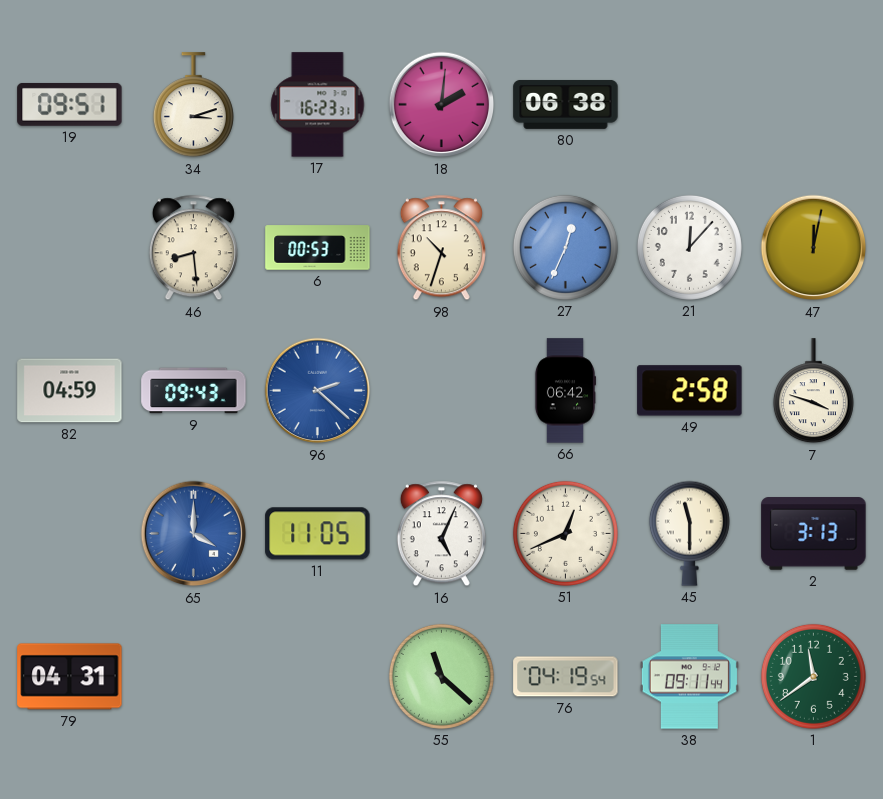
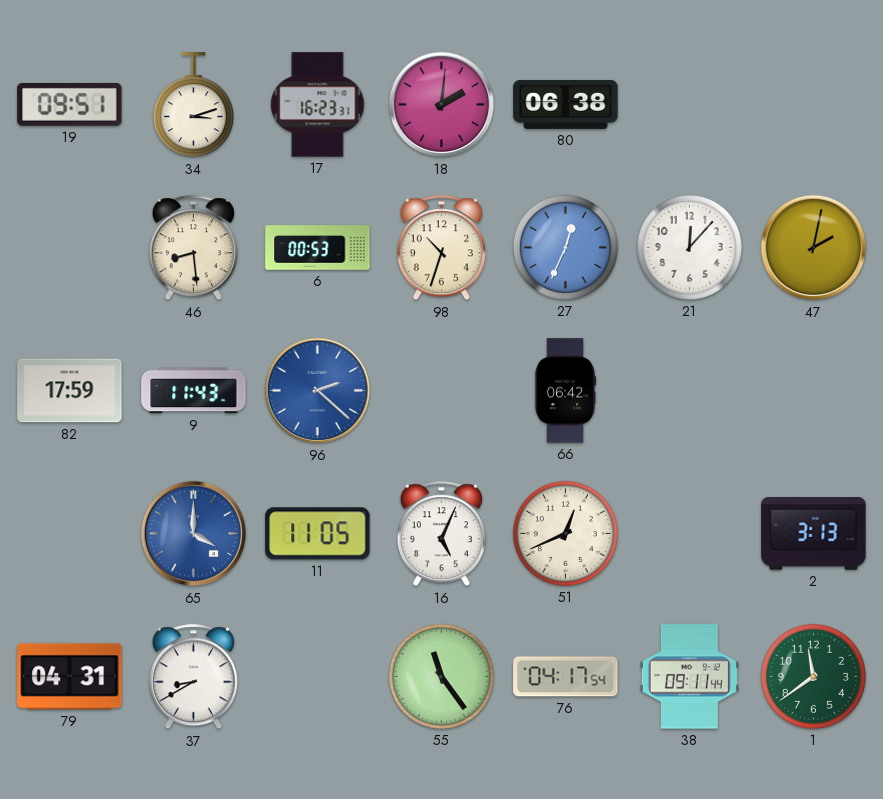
47: 12:02 -> 2:02 (814, 248)
82: 04:59 -> 17:59 (70, 391)
9: 09:43 -> 11:43 (194, 391)
49: 2:58 -> none (690, 391)
7: 3:48 -> none (813, 391)
45: 11:30 -> none (689, 533)
37: none -> 8:40 (193, 677)
55: 11:22 -> 11:24 (441, 676)
76: 04:19 -> 04:17 (566, 677)
